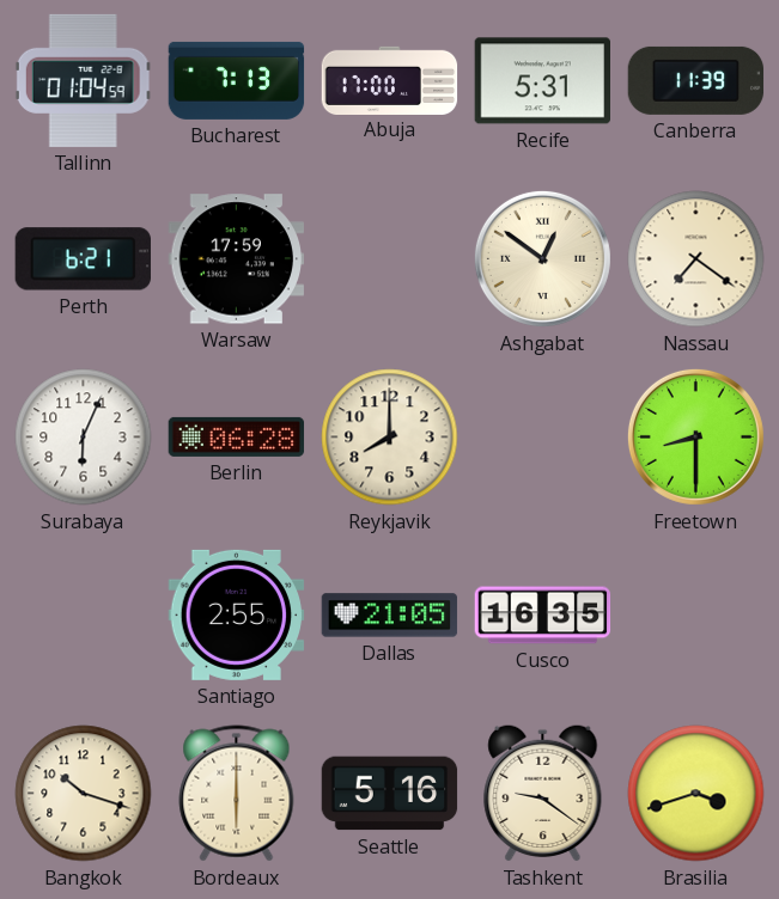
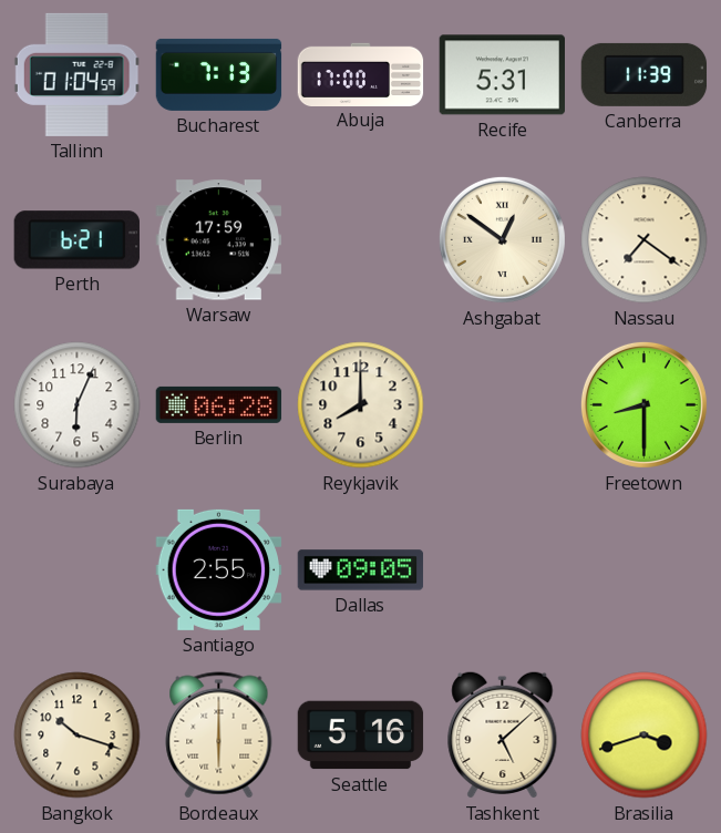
Dallas: 21:05 -> 09:05 (361, 570)
Cusco: 16:35 -> none (543, 616)
Tashkent: 9:21 -> 5:08 (503, 734)
